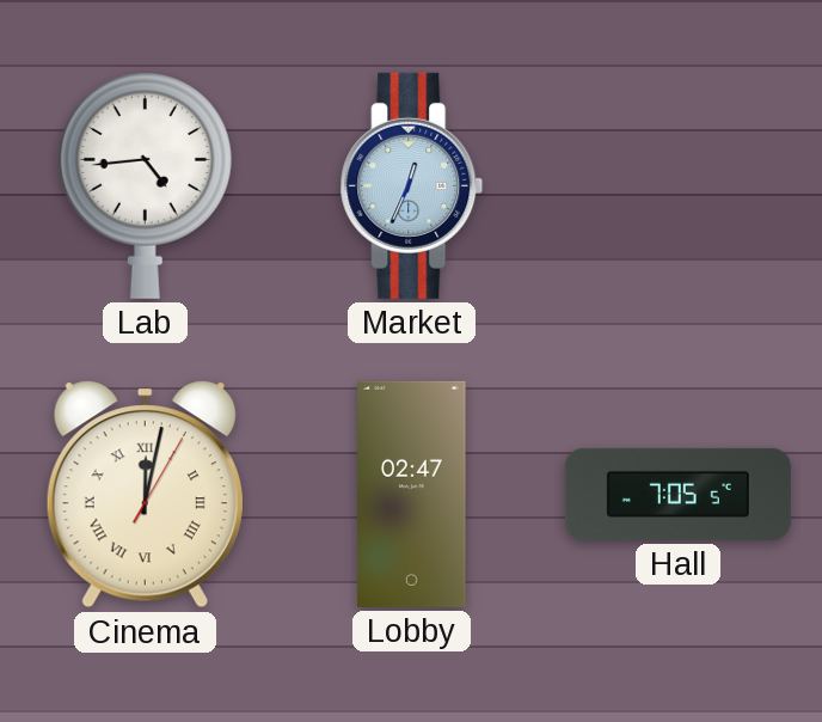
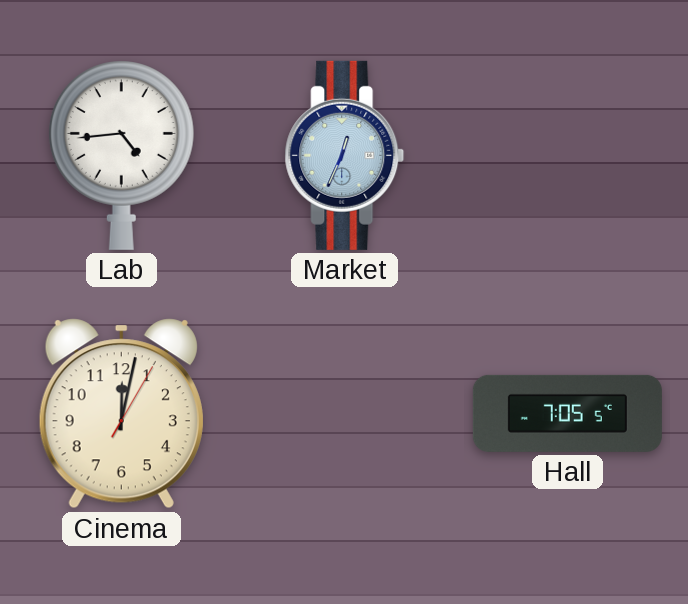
Cinema numerals: Roman -> Arabic (121, 414)
Lobby: 02:47 -> none (412, 494)
